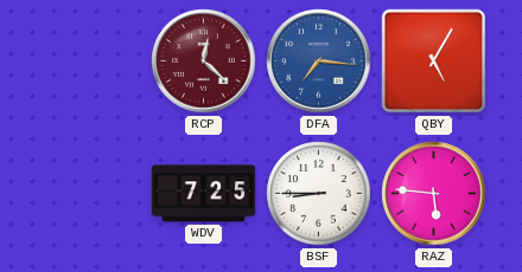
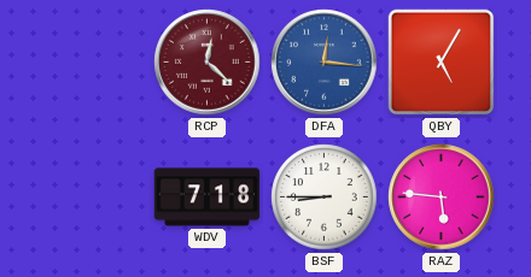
DFA: 7:16 -> 12:16 (325, 63)
WDV: 7:25 -> 7:18 (208, 198)
